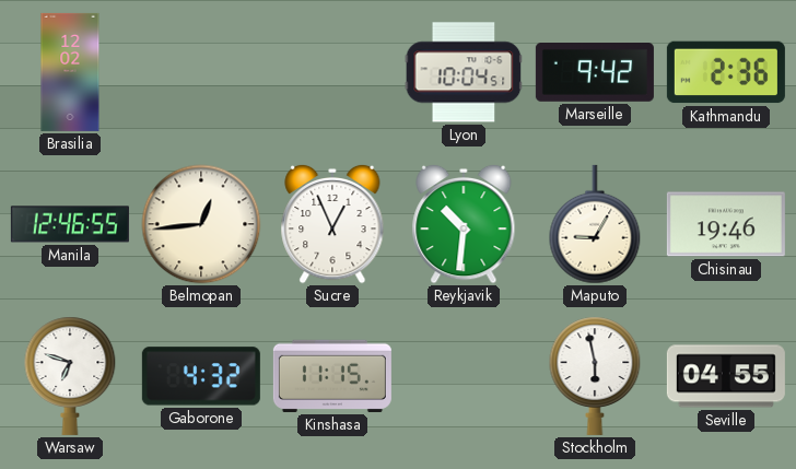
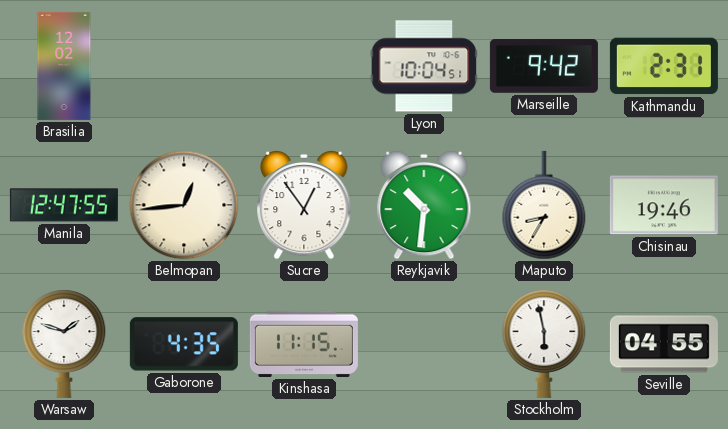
Kathmandu: 2:36 -> 2:31 (664, 66)
Manila: 12:46 -> 12:47 (64, 205)
Sucre: 12:56 -> 12:54 (304, 205)
Maputo: 9:05 -> 8:35 (544, 205)
Warsaw: 6:48 -> 1:48 (64, 344)
Gaborone: 4:32 -> 4:35 (184, 344)
